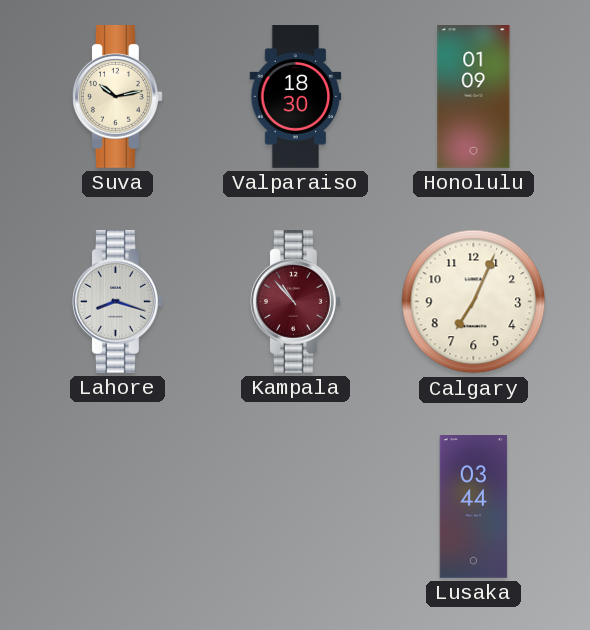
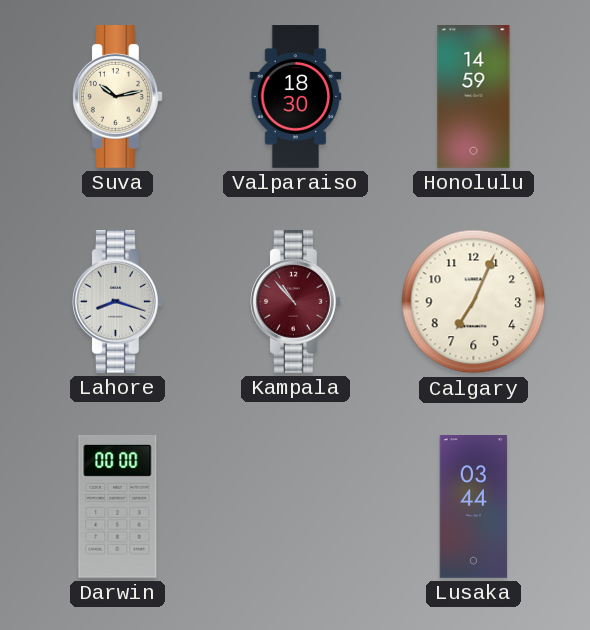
Honolulu: 01:09 -> 14:59 (474, 97)
Darwin: none -> 00:00 (118, 506)
